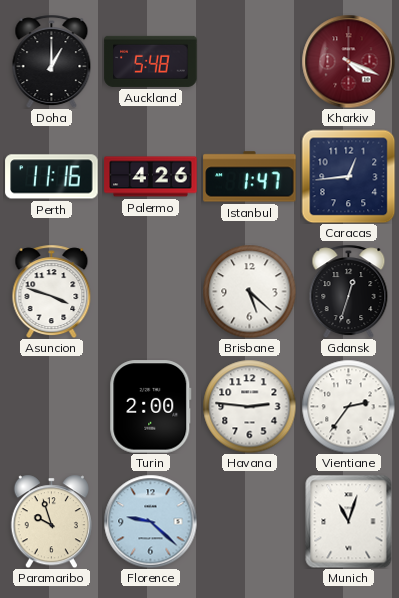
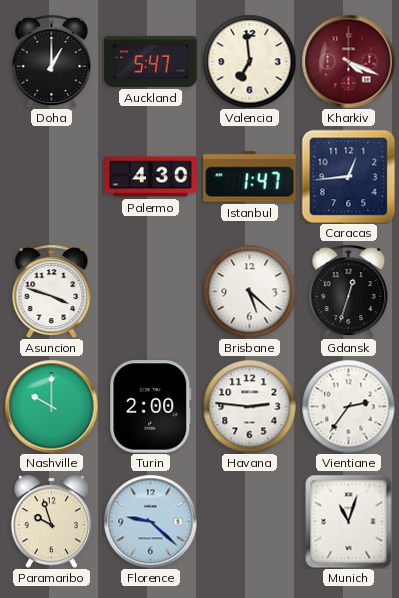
Auckland: 5:48 -> 5:47 (151, 61)
Valencia: none -> 6:59 (249, 61)
Perth: 11:16 -> none (52, 177)
Palermo: 4:26 -> 4:30 (151, 177)
Nashville: none -> 10:00 (51, 406)
